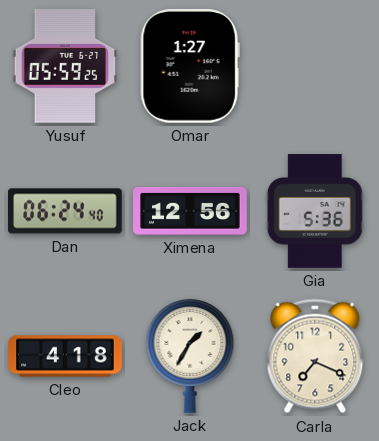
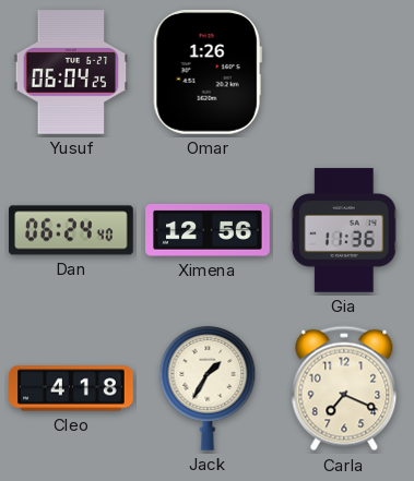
Yusuf: 05:59 -> 06:04 (71, 72)
Omar: 1:27 -> 1:26 (208, 73)
Gia: 5:36 -> 11:36 (344, 230)
